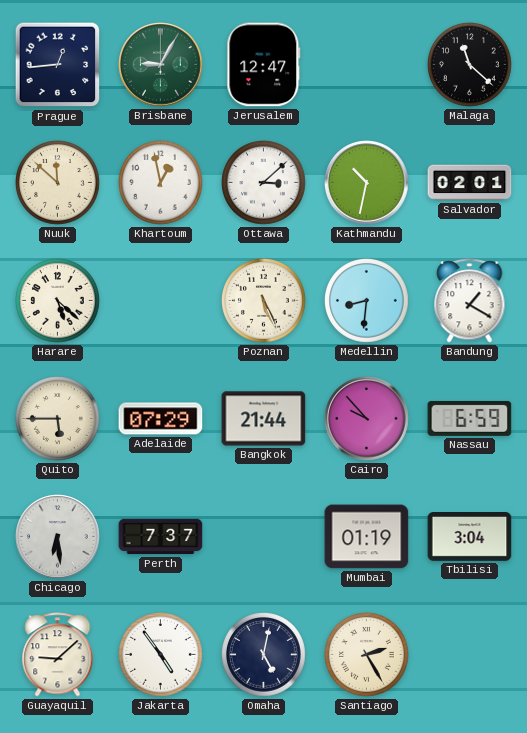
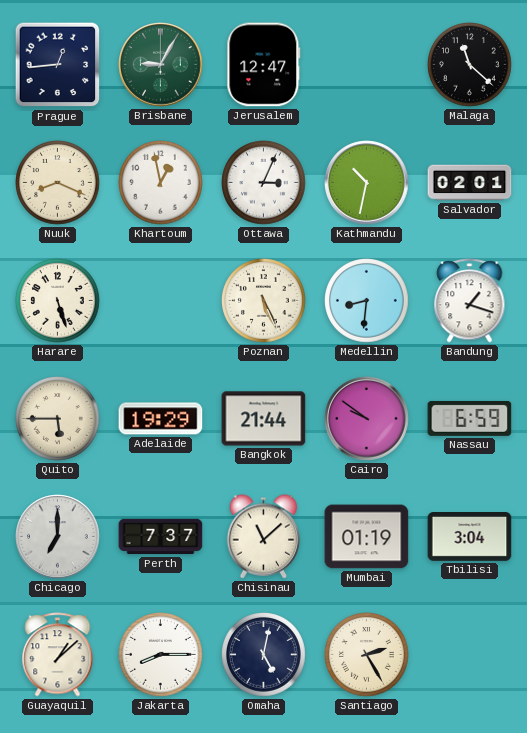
Nuuk: 11:52 -> 8:19 (58, 183)
Ottawa: 3:08 -> 3:04 (264, 183)
Harare: 5:22 -> 5:27 (58, 301)
Bandung: 1:20 -> 1:18 (470, 301)
Adelaide: 07:29 -> 19:29 (161, 419)
Cairo: 9:53 -> 9:51 (367, 419)
Chicago: 6:29 -> 7:00 (58, 537)
Chisinau: none -> 11:08 (264, 537)
Guayaquil: 9:08 -> 1:08 (58, 655)
Jakarta: 4:54 -> 8:15 (161, 655)
